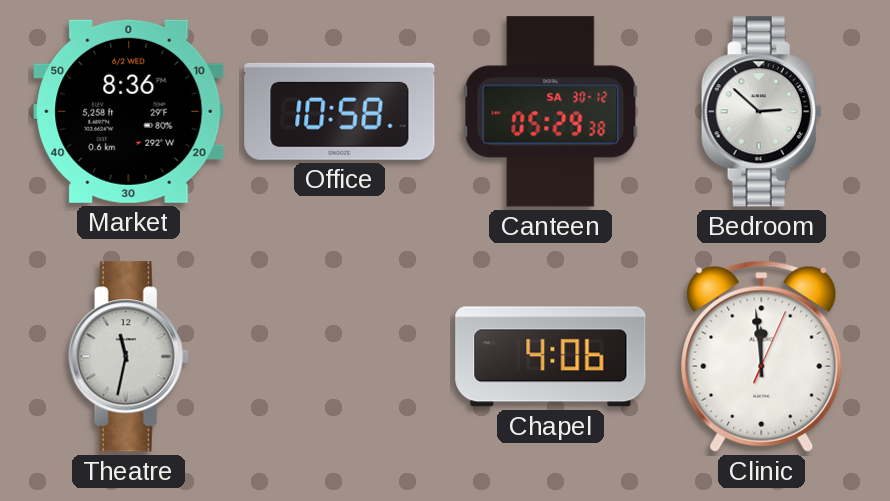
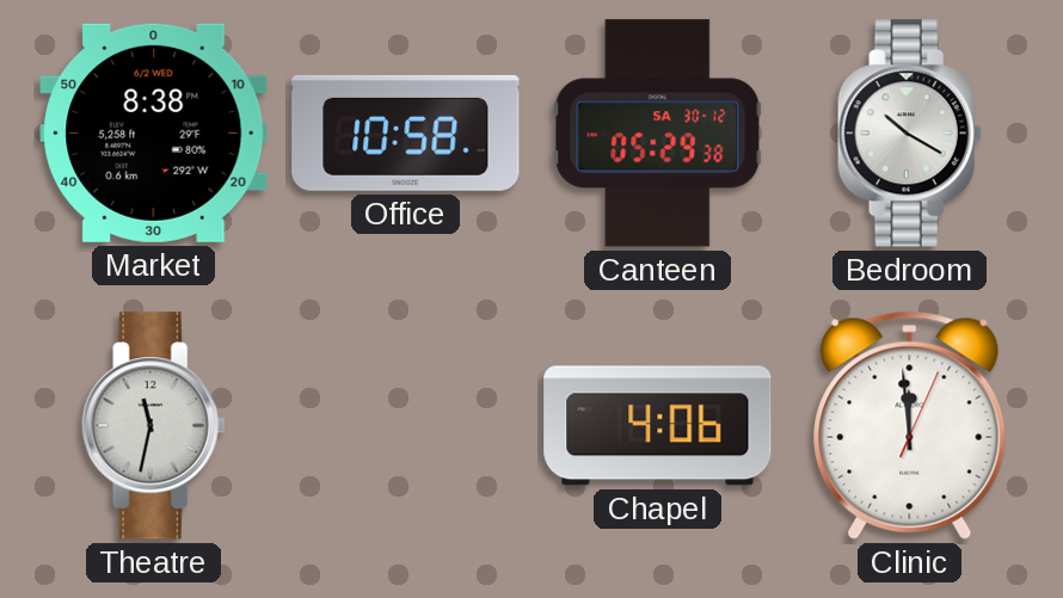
Market: 8:36 -> 8:38 (154, 132)
Bedroom: 2:52 -> 10:20 (909, 134)
